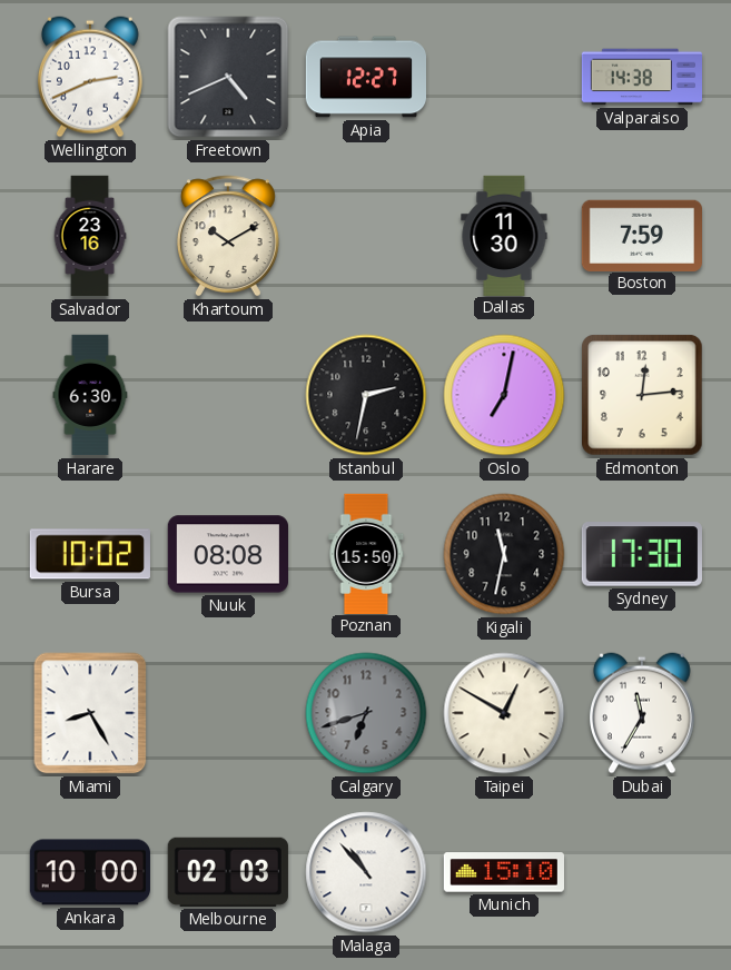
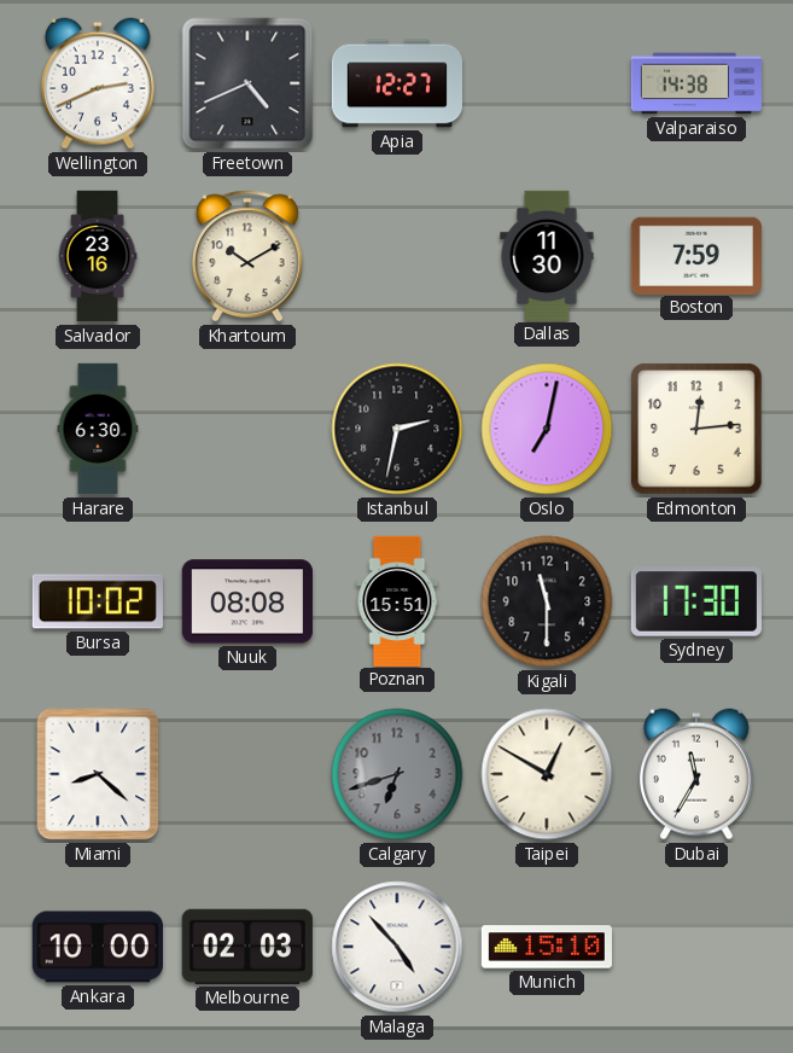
Poznan: 15:50 -> 15:51 (397, 600)
Kigali: 11:32 -> 11:30 (547, 601)
Miami: 8:25 -> 8:22 (98, 774)
Malaga: 10:53 -> 4:53 (397, 947)
